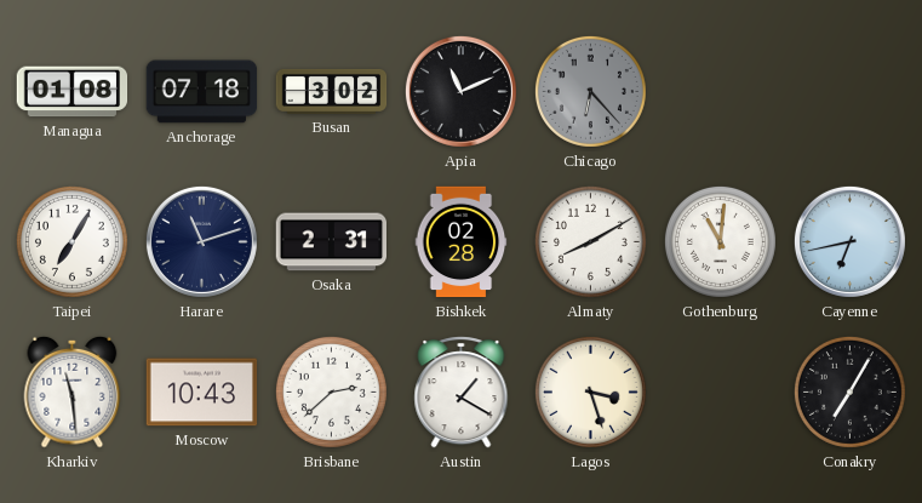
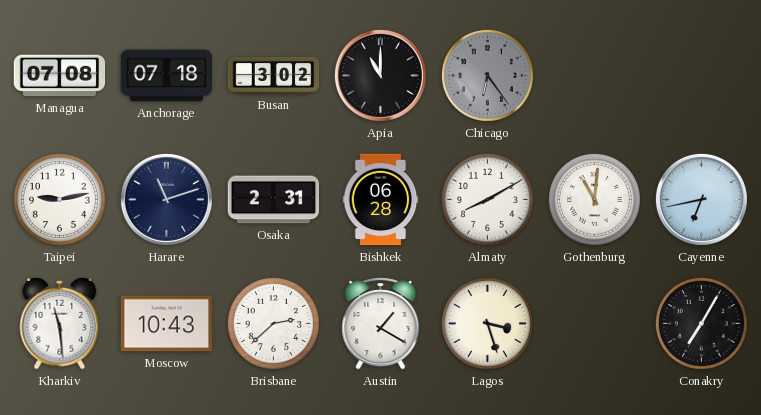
Managua: 01:08 -> 07:08 (60, 76)
Apia: 11:11 -> 11:00 (380, 75)
Chicago: 6:23 -> 6:24 (487, 75)
Taipei: 7:05 -> 9:13 (59, 199)
Bishkek: 02:28 -> 06:28 (381, 200)
